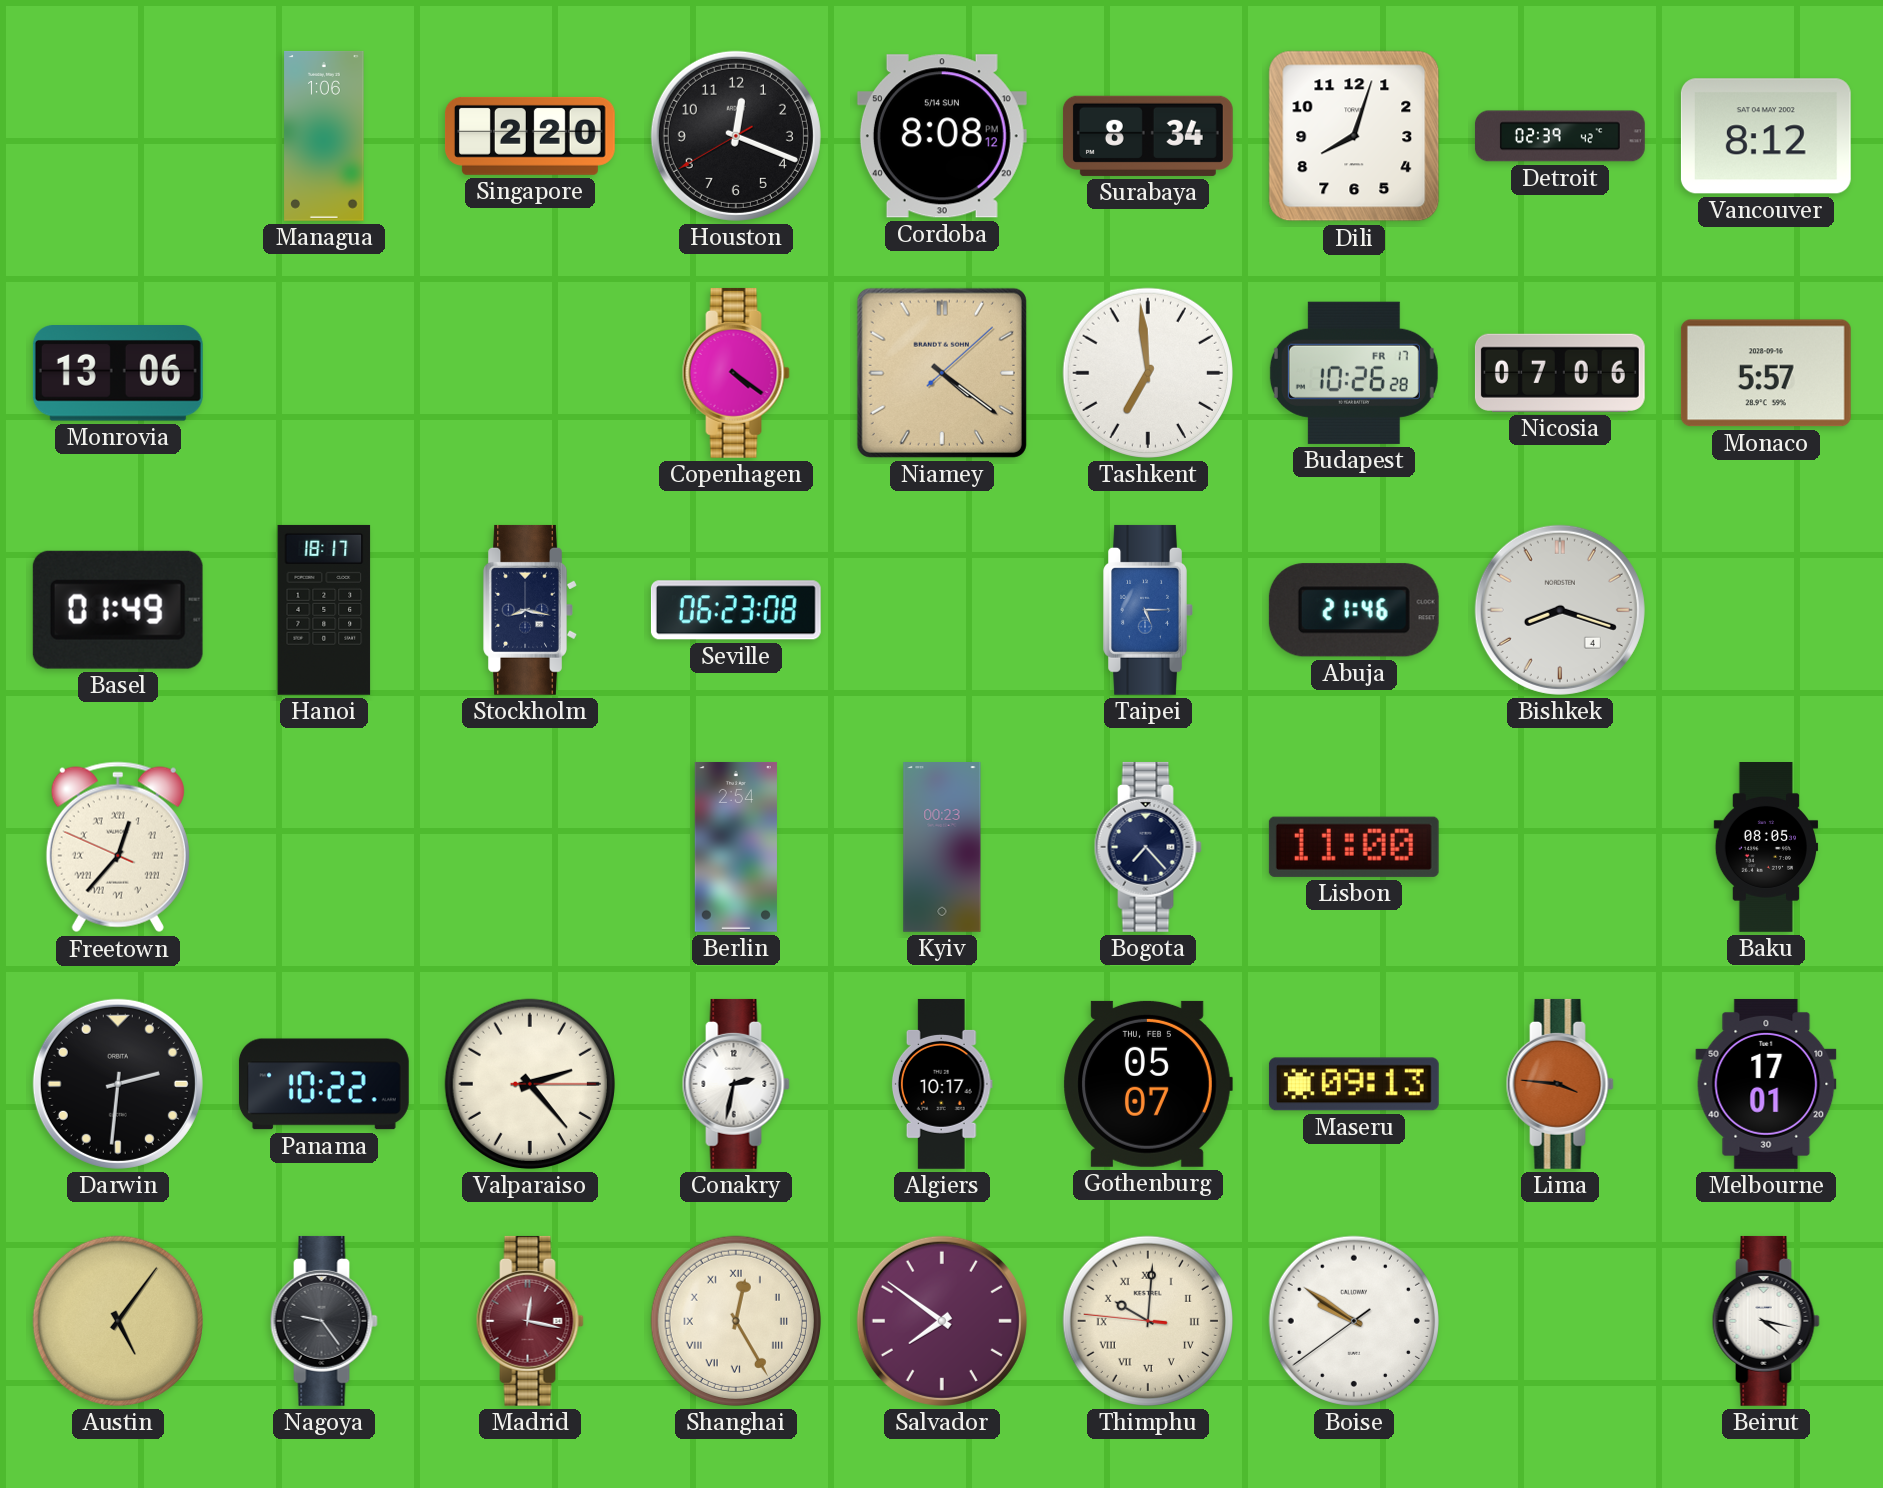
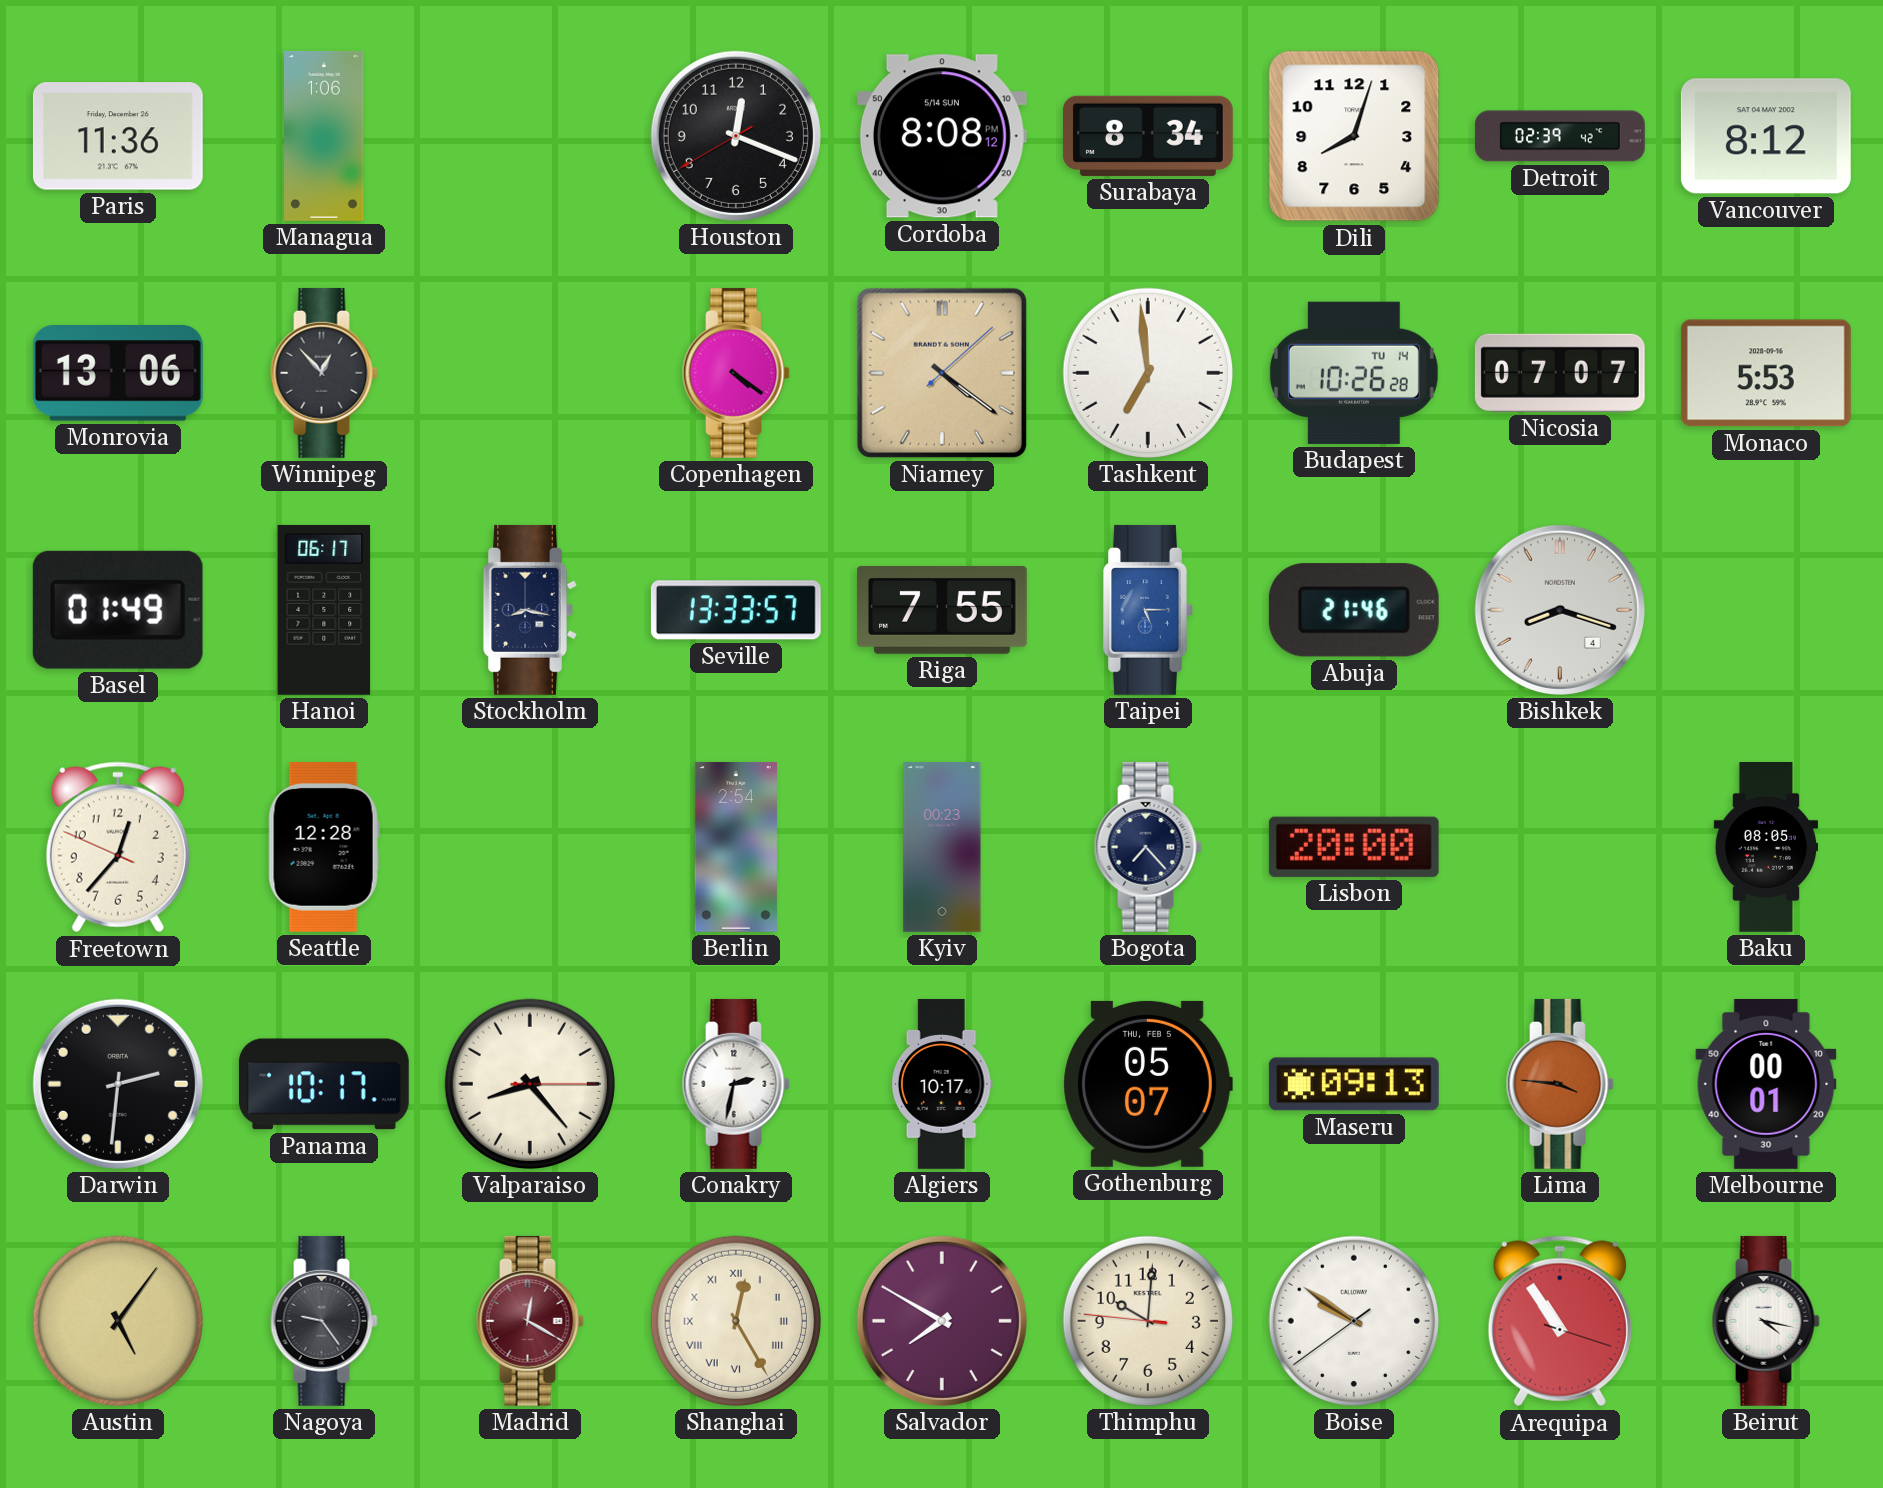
Paris: none -> 11:36 (118, 136)
Singapore: 2:20 -> none (530, 136)
Winnipeg: none -> 12:53 (324, 373)
Budapest date: FR 17 -> TU 14 (1354, 373)
Nicosia: 07:06 -> 07:07 (1560, 373)
Monaco: 5:57 -> 5:53 (1766, 373)
Hanoi: 18:17 -> 06:17 (324, 610)
Seville: 06:23 -> 13:33 (736, 610)
Riga: none -> 7:55 (942, 610)
Freetown numerals: Roman -> Arabic (118, 847)
Seattle: none -> 12:28 (324, 847)
Lisbon: 11:00 -> 20:00 (1354, 847)
Panama: 10:22 -> 10:17 (324, 1084)
Valparaiso: 2:23 -> 8:23 (530, 1084)
Melbourne: 17:01 -> 00:01 (1766, 1084)
Madrid: 12:17 -> 12:20 (530, 1321)
Salvador: 7:51 -> 7:50 (942, 1321)
Thimphu numerals: Roman -> Arabic (1148, 1321)
Arequipa: none -> 10:54 (1560, 1321)
